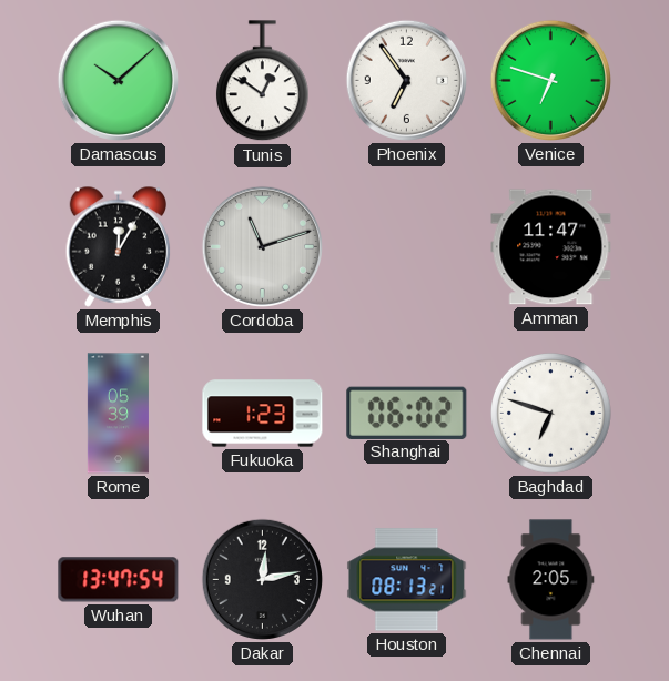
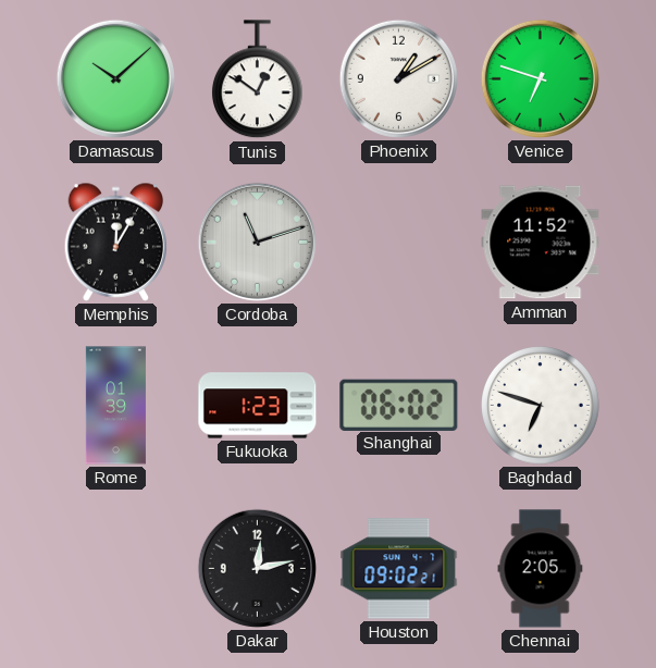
Phoenix: 6:54 -> 1:10 (398, 78)
Amman: 11:47 -> 11:52 (541, 243)
Rome: 05:39 -> 01:39 (115, 406)
Wuhan: 13:47 -> none (119, 580)
Houston: 08:13 -> 09:02 (399, 569)
